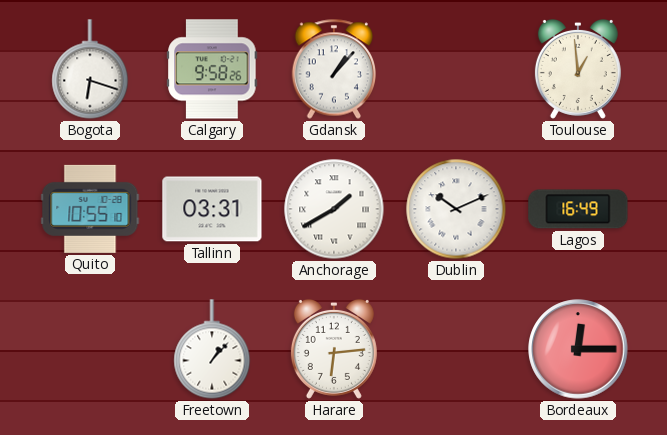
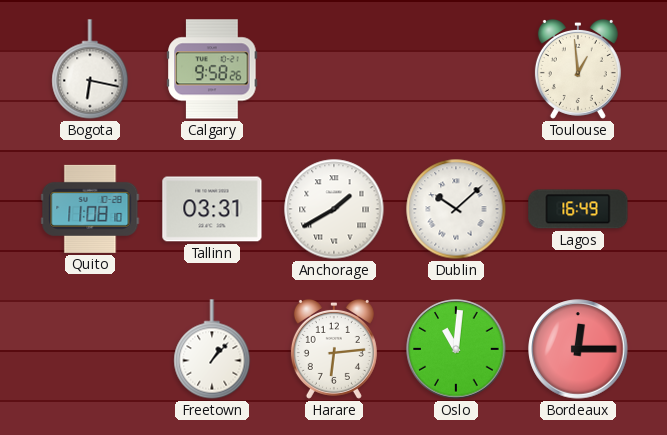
Bogota: 6:18 -> 6:17 (90, 69)
Gdansk: 1:07 -> none (333, 69)
Quito: 10:55 -> 11:08 (90, 209)
Dublin: 10:11 -> 10:08 (456, 209)
Oslo: none -> 11:01 (456, 349)
